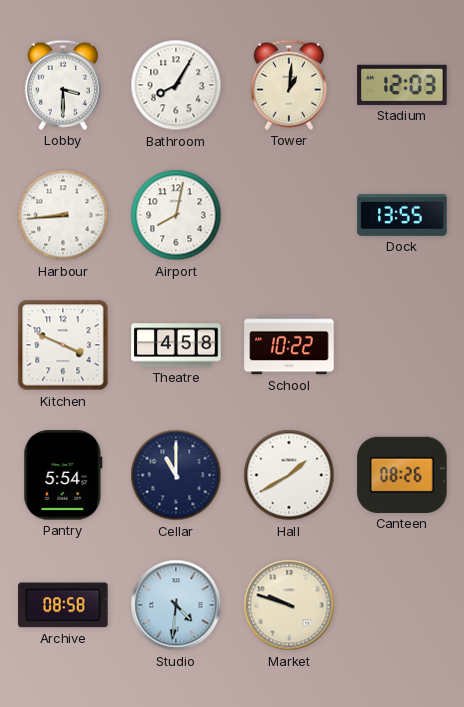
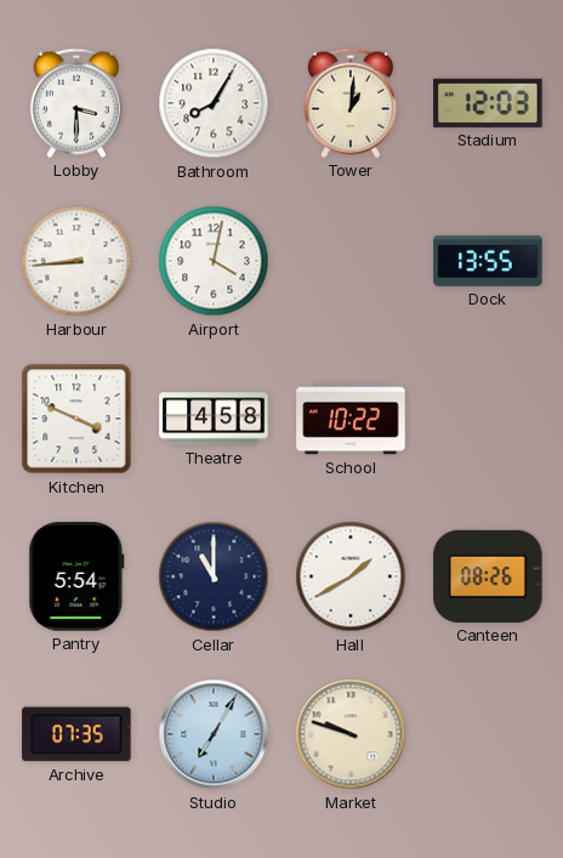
Airport: 8:02 -> 4:02 (214, 261)
Archive: 08:58 -> 07:35 (76, 734)
Studio: 4:31 -> 7:05 (214, 734)
